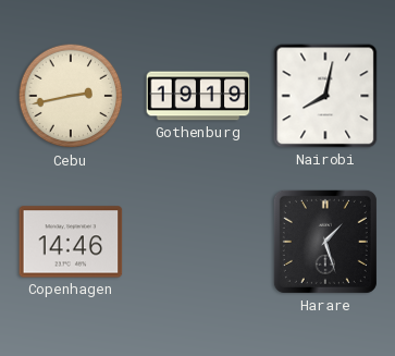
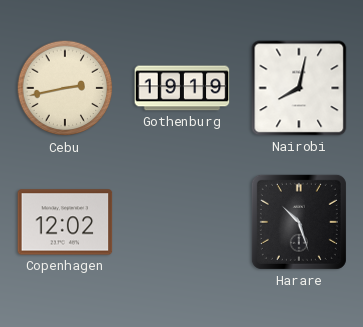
Copenhagen: 14:46 -> 12:02 (65, 222)
Harare: 1:27 -> 10:27 (299, 222)
